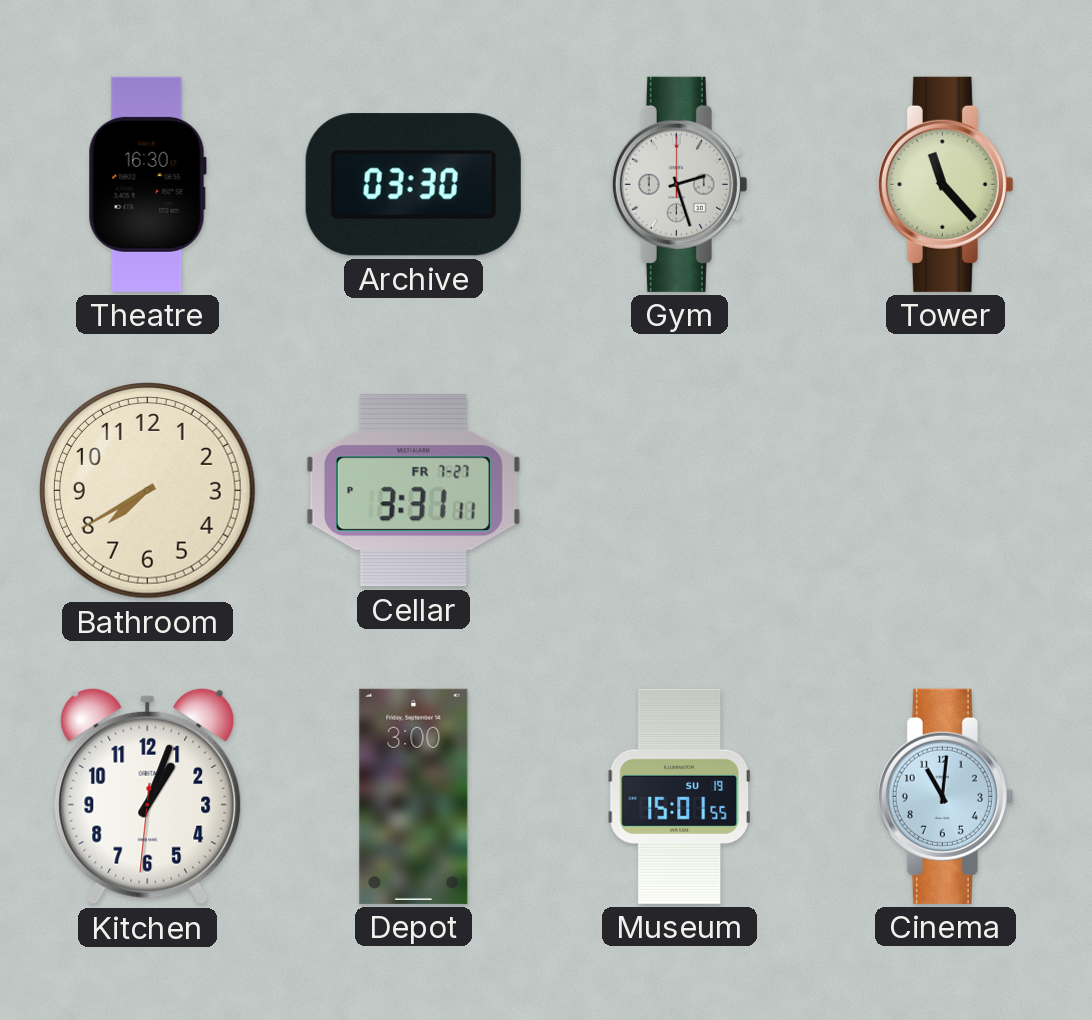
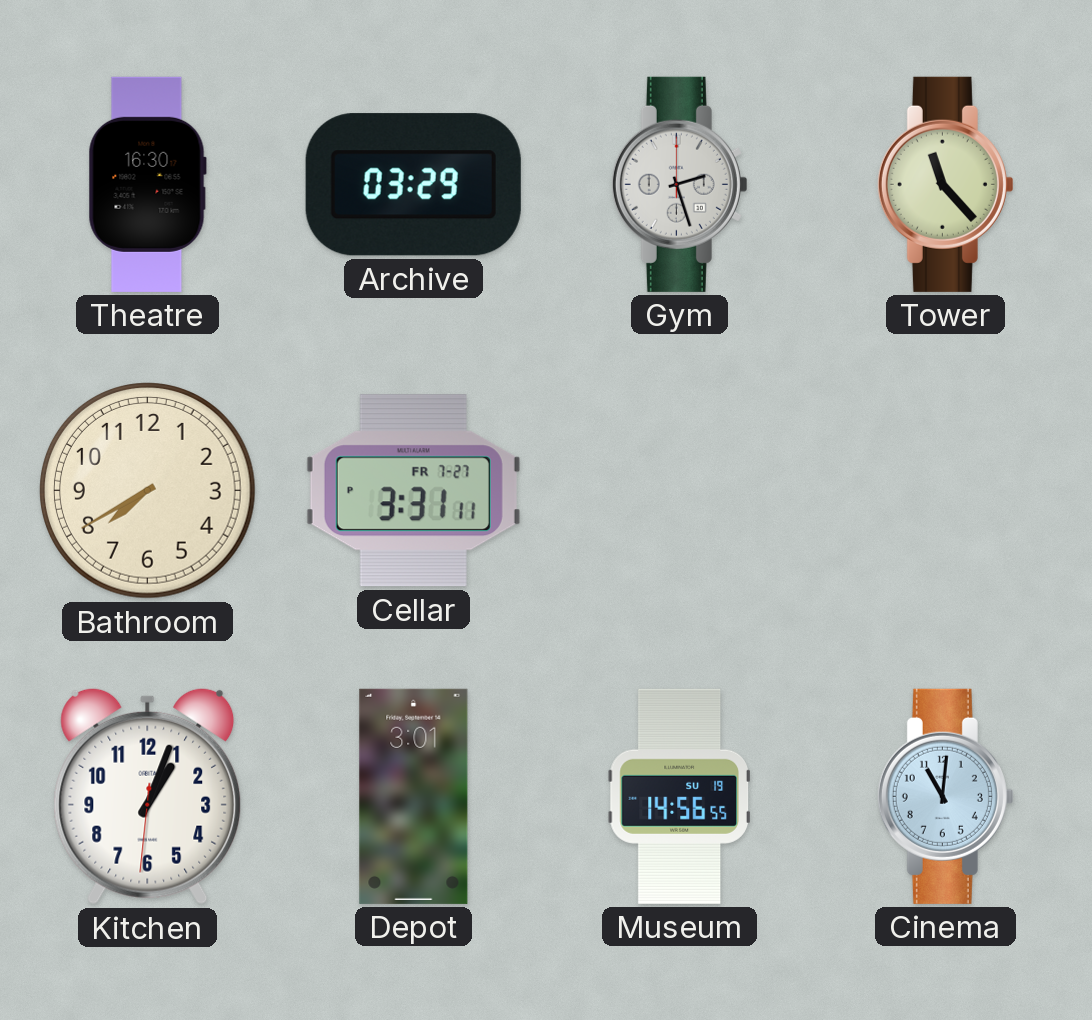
Archive: 03:30 -> 03:29 (413, 185)
Depot: 3:00 -> 3:01 (414, 796)
Museum: 15:01 -> 14:56 (679, 796)
